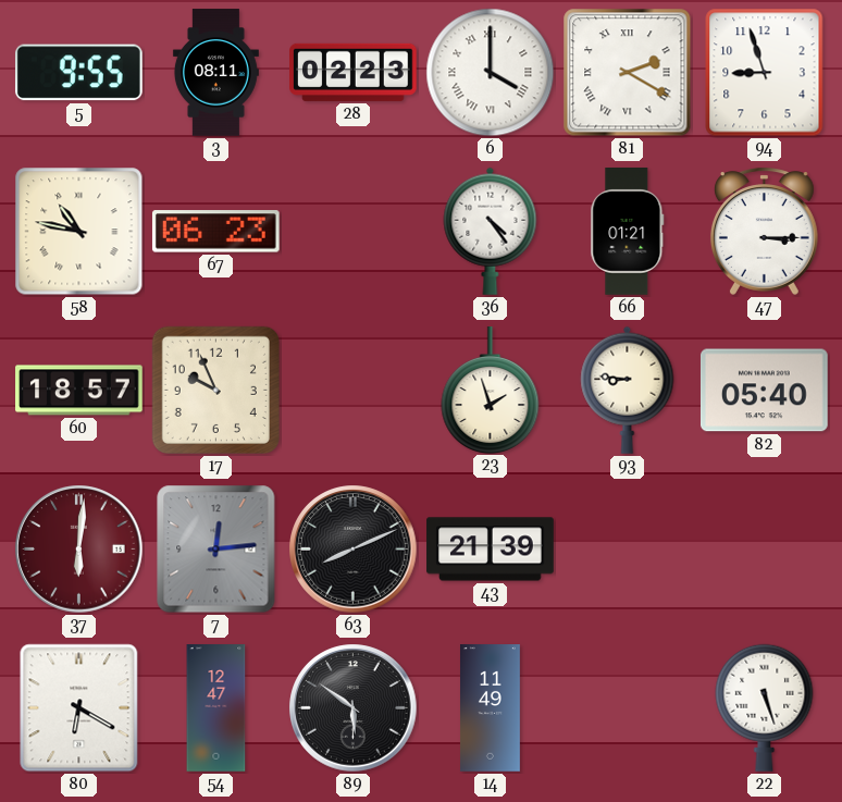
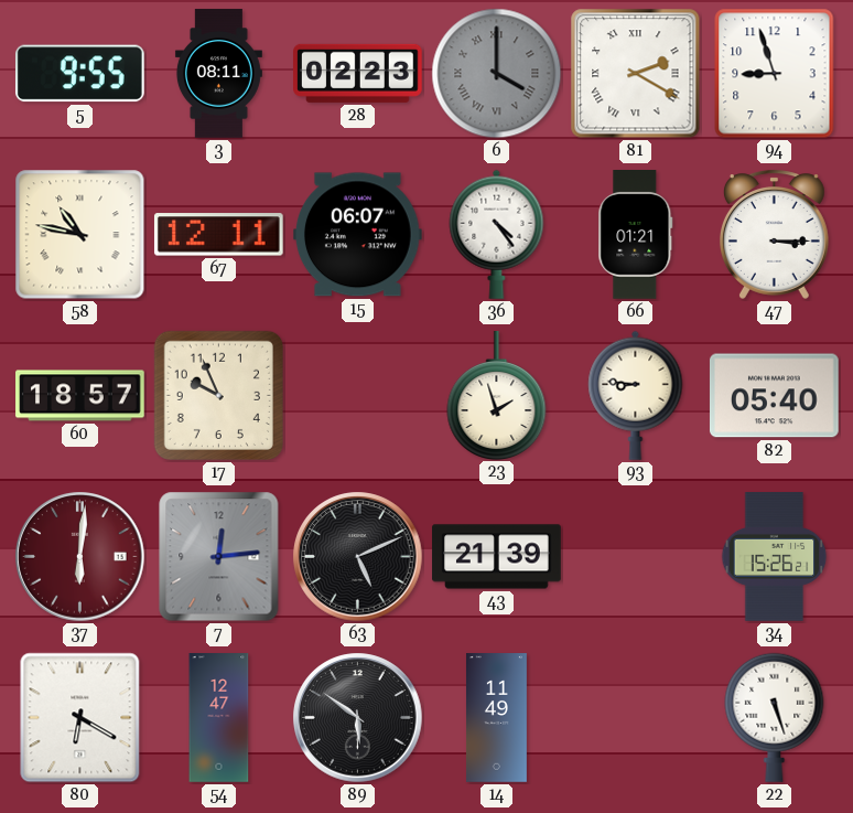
6 dial: white -> grey (497, 74)
67: 06:23 -> 12:11 (218, 235)
15: none -> 06:07 (357, 235)
63: 8:11 -> 5:11 (358, 557)
34: none -> 15:26 (775, 557)
